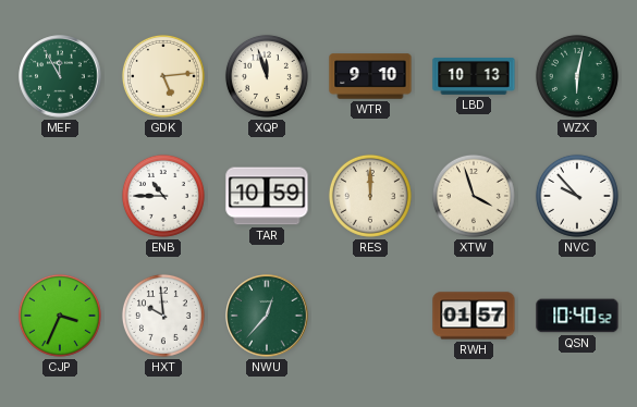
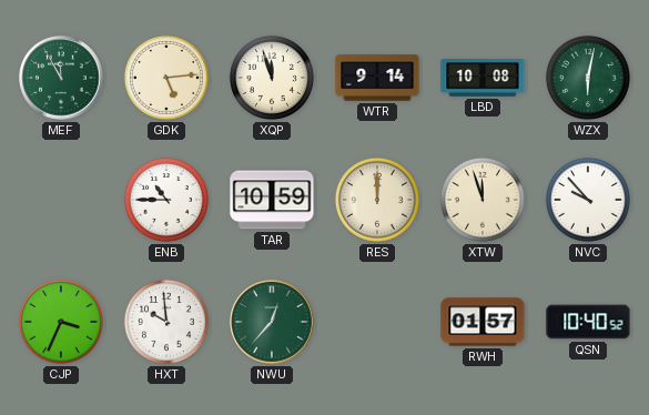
WTR: 9:10 -> 9:14 (377, 78)
LBD: 10:13 -> 10:08 (483, 79)
XTW: 3:57 -> 11:57 (483, 200)
